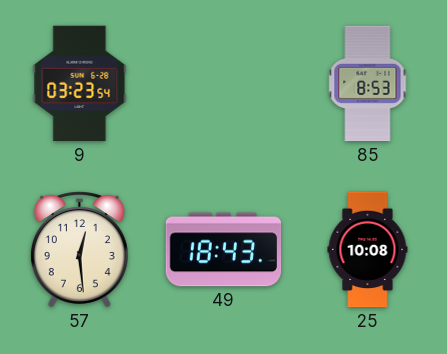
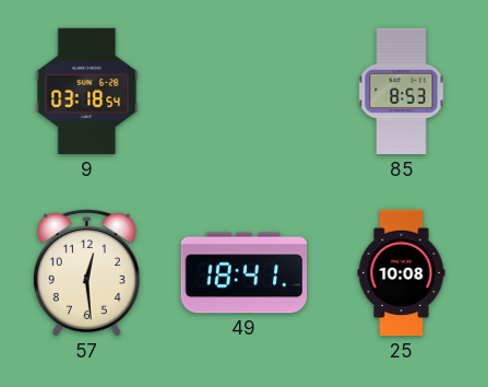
9: 03:23 -> 03:18 (87, 92)
49: 18:43 -> 18:41 (245, 273)
